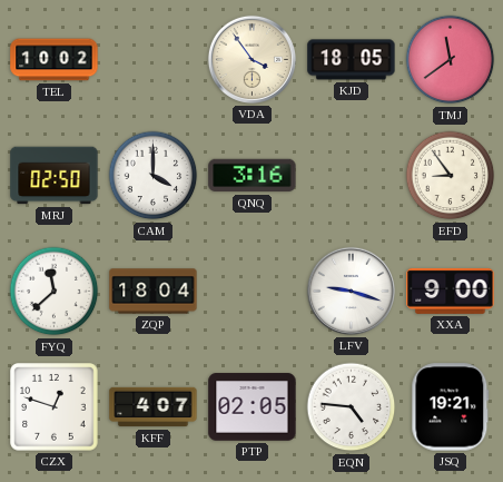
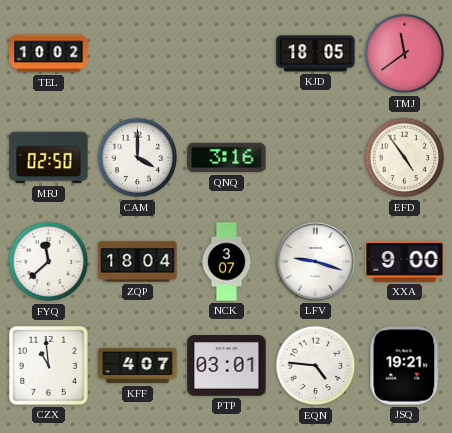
VDA: 3:54 -> none (251, 59)
EFD: 8:54 -> 4:54 (405, 158)
NCK: none -> 3:07 (227, 262)
CZX: 12:48 -> 10:59 (49, 366)
PTP: 02:05 -> 03:01 (227, 366)
